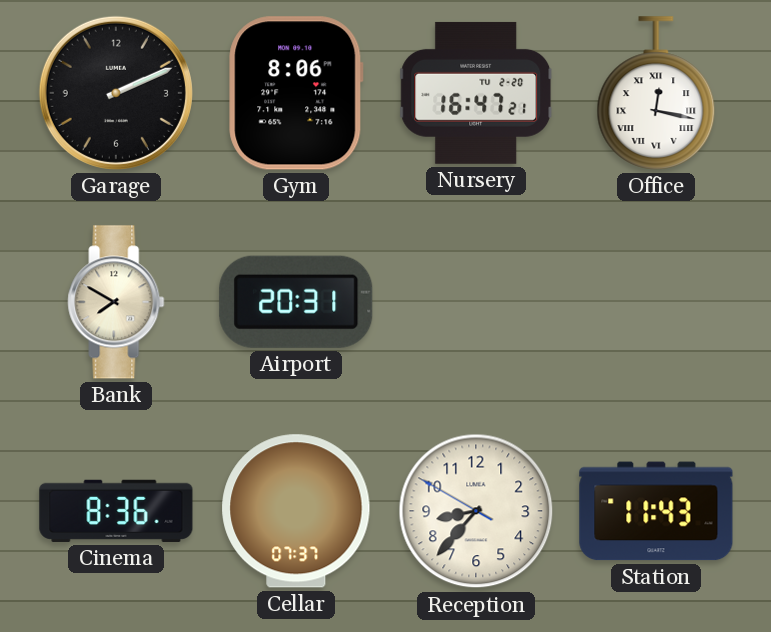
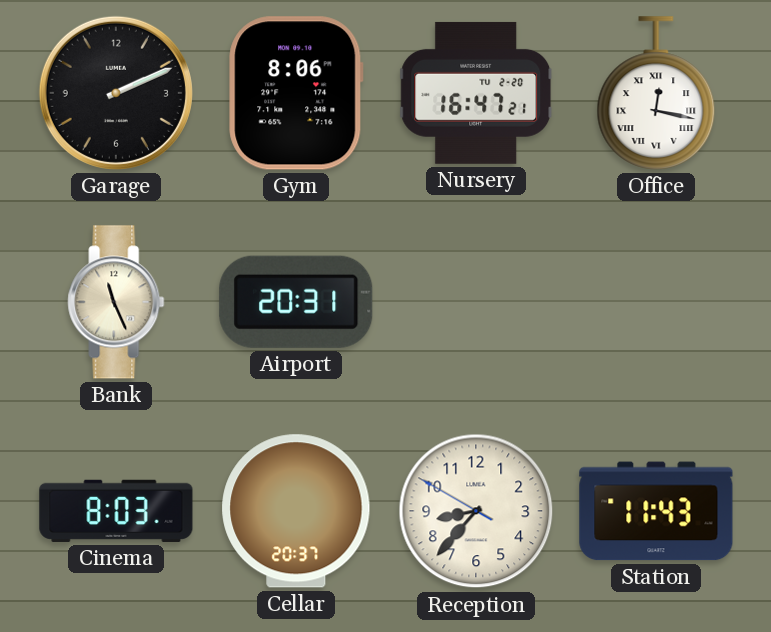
Bank: 7:50 -> 11:26 (116, 302)
Cinema: 8:36 -> 8:03 (116, 511)
Cellar: 07:37 -> 20:37 (296, 511)
